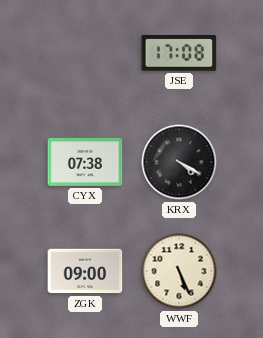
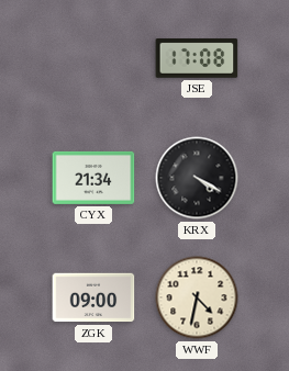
CYX: 07:38 -> 21:34 (93, 178)
WWF: 5:26 -> 4:32 (197, 297)
